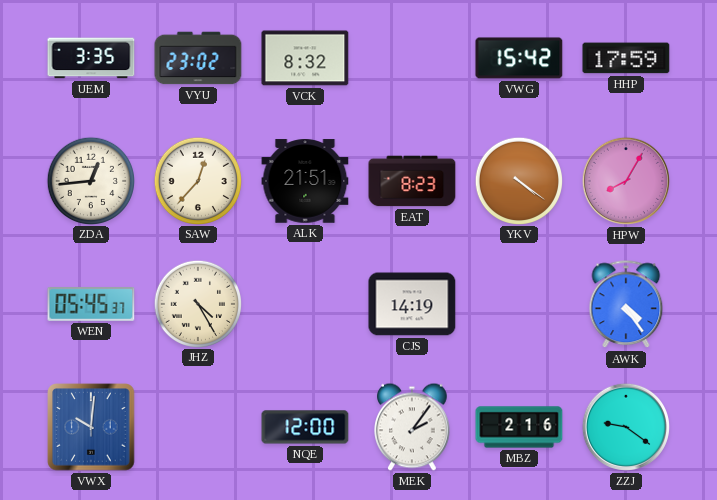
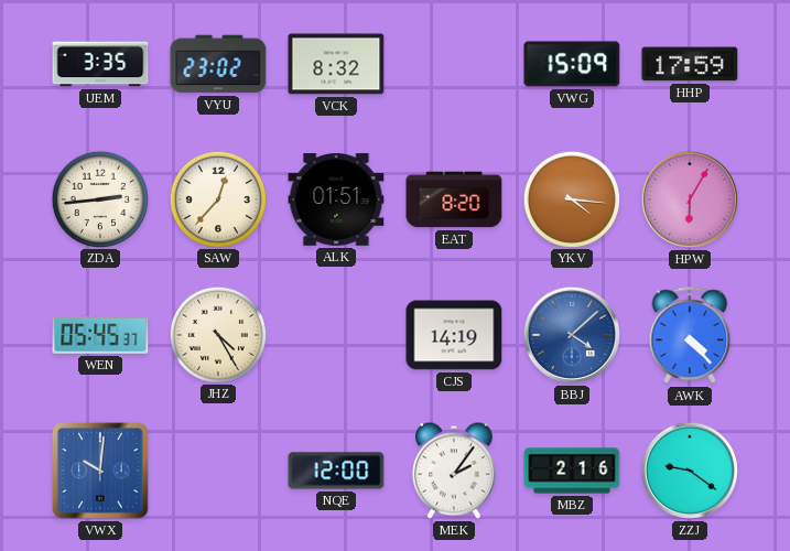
VWG: 15:42 -> 15:09 (572, 64)
ZDA: 12:44 -> 2:44 (99, 198)
ALK: 21:51 -> 01:51 (336, 199)
EAT: 8:23 -> 8:20 (454, 199)
YKV: 4:21 -> 4:16 (571, 198)
HPW: 8:05 -> 6:05 (690, 199)
BBJ: none -> 4:08 (572, 335)
AWK: 4:24 -> 4:23 (690, 336)
